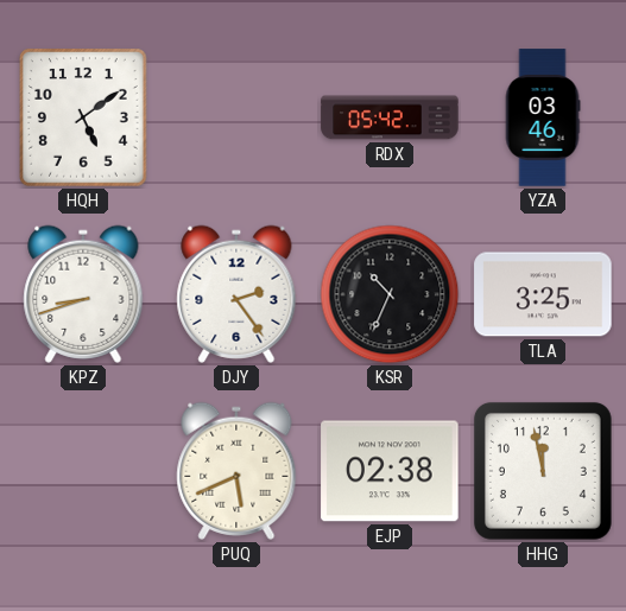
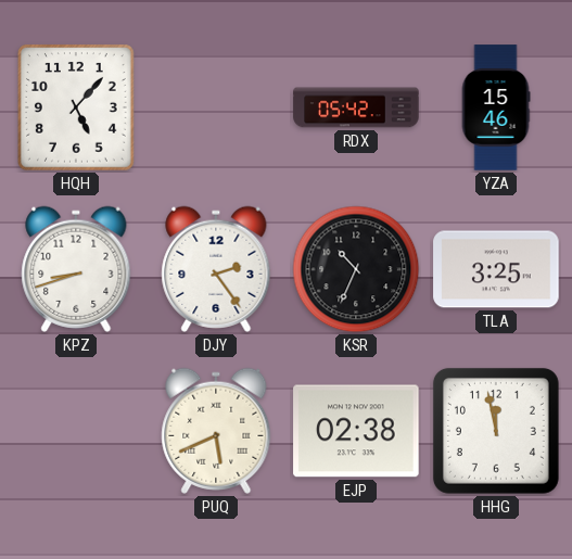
HQH: 5:09 -> 5:07 (77, 109)
YZA: 03:46 -> 15:46 (496, 107)
